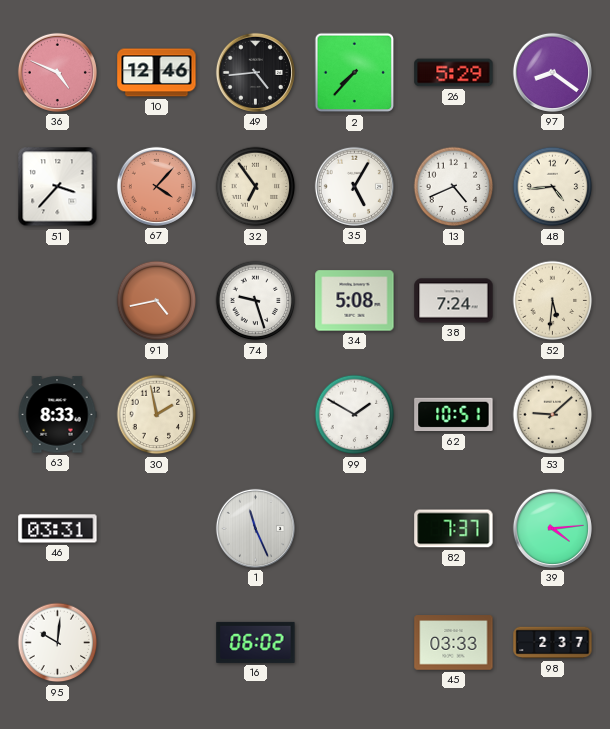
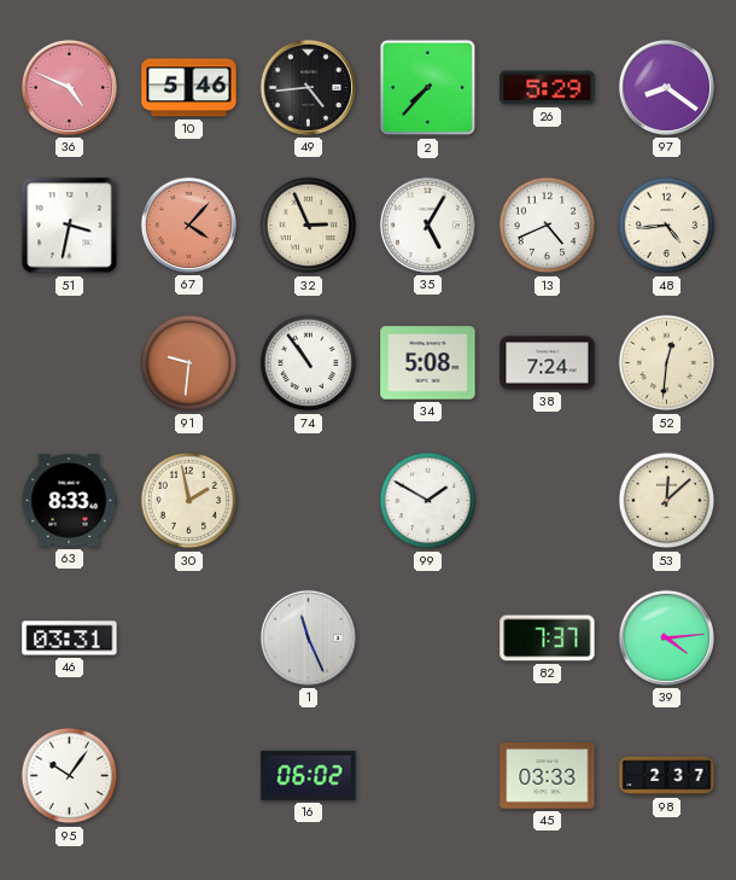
10: 12:46 -> 5:46 (189, 88)
51: 3:37 -> 3:32 (70, 226)
32: 6:54 -> 2:56 (309, 226)
91: 4:43 -> 9:31 (189, 363)
74: 9:27 -> 10:54 (309, 363)
52: 5:31 -> 12:31 (667, 363)
62: 10:51 -> none (454, 415)
53: 9:08 -> 12:08 (667, 501)
95: 10:01 -> 10:06 (70, 776)
